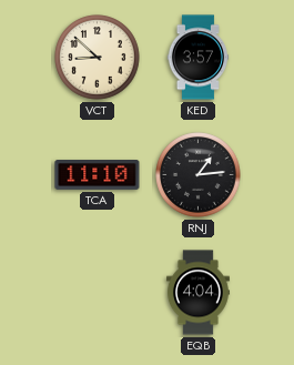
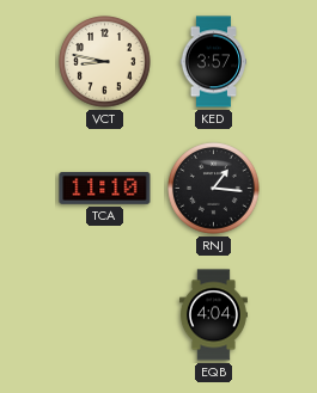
VCT: 8:52 -> 8:47 (105, 62)
RNJ: 1:14 -> 1:16 (214, 189)
